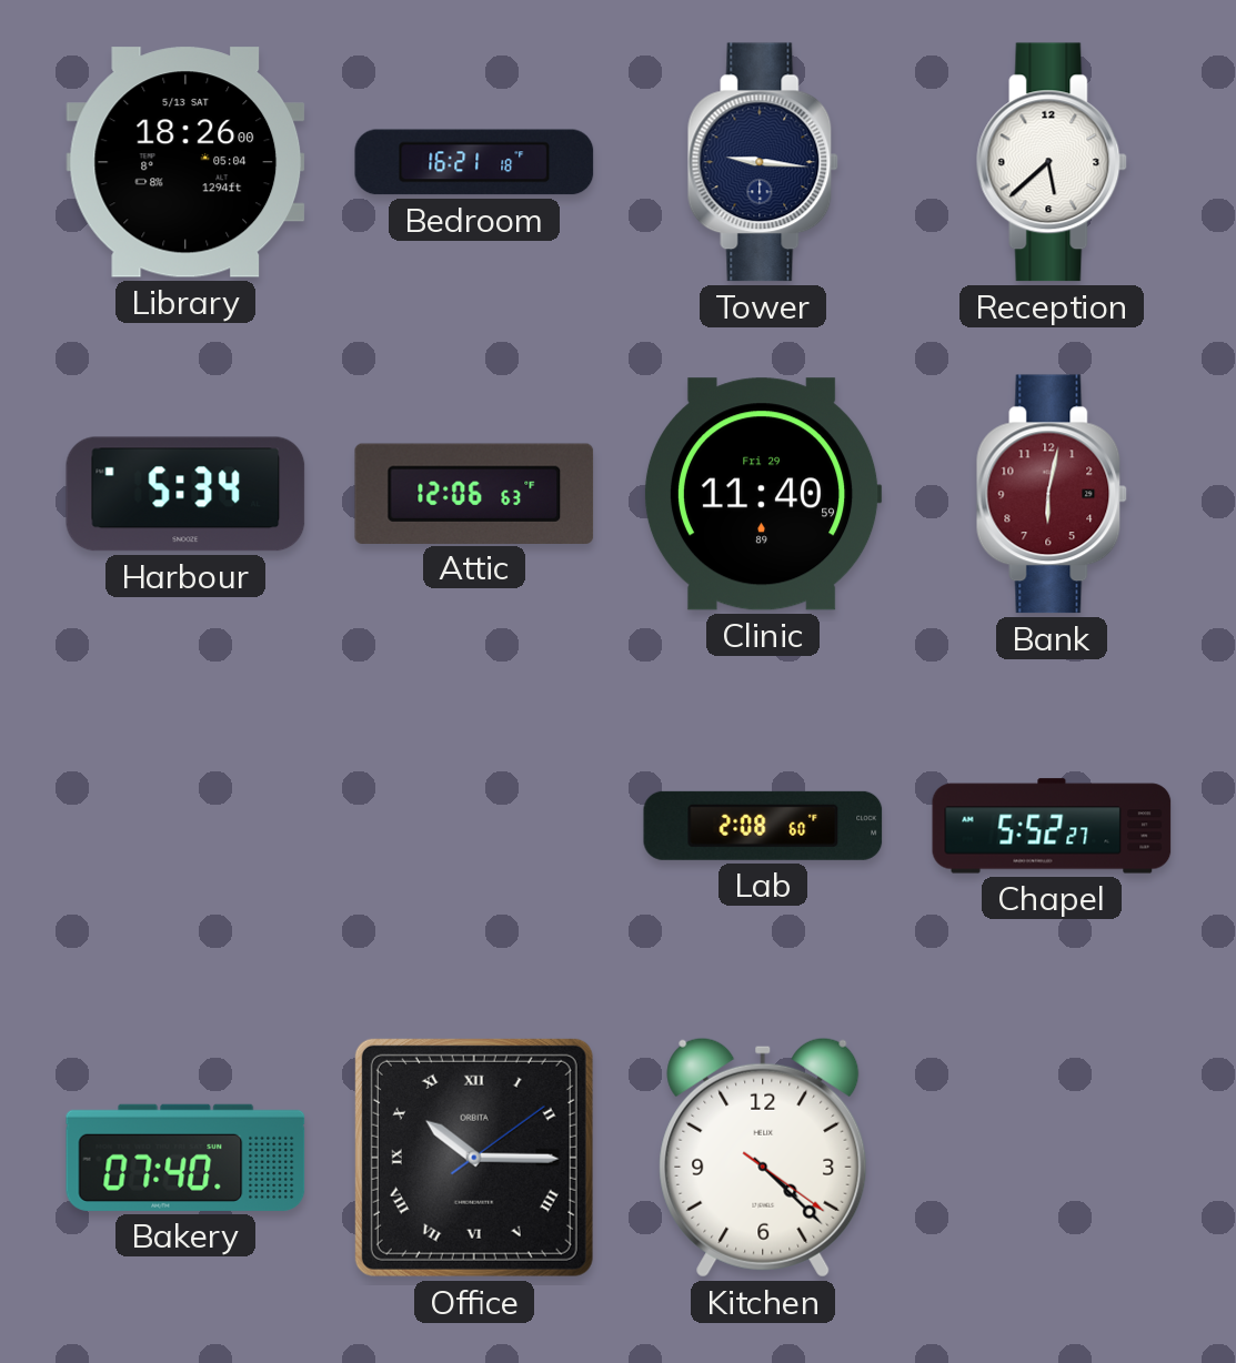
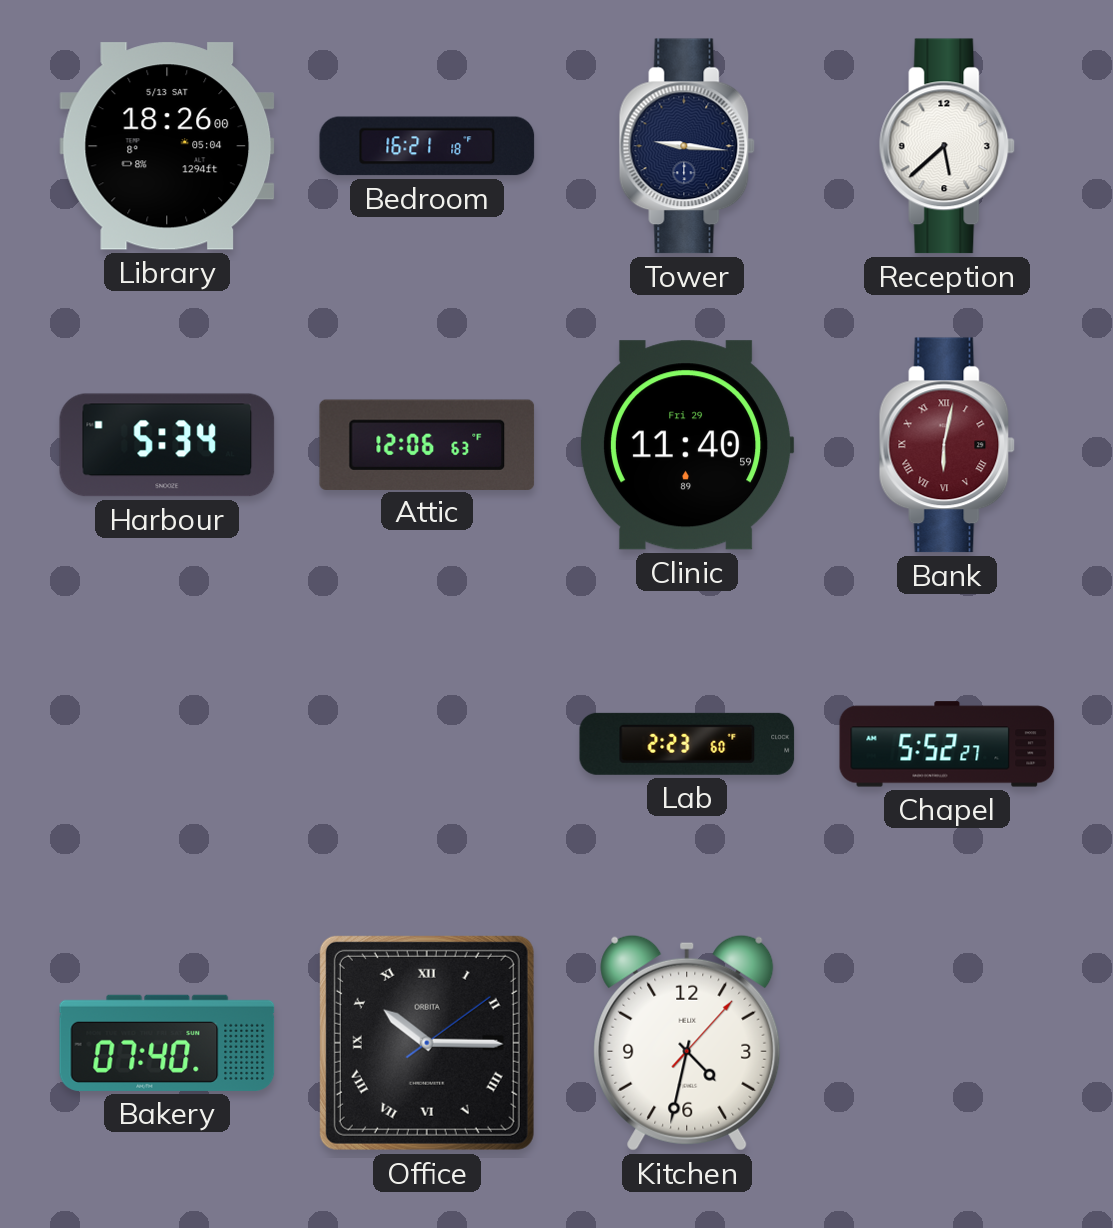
Bank numerals: Arabic -> Roman (947, 445)
Lab: 2:08 -> 2:23 (687, 744)
Kitchen: 4:22 -> 4:32 (687, 1043)
